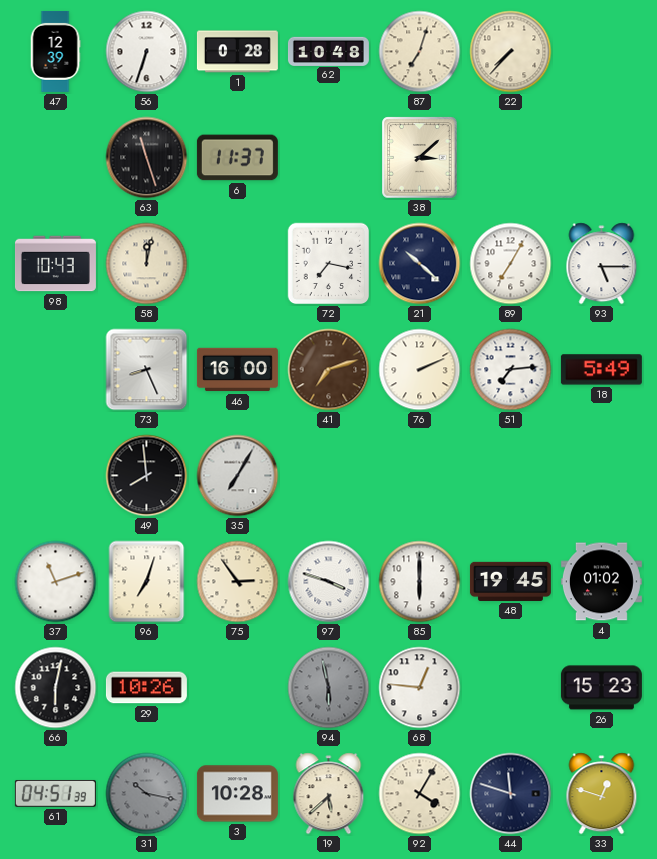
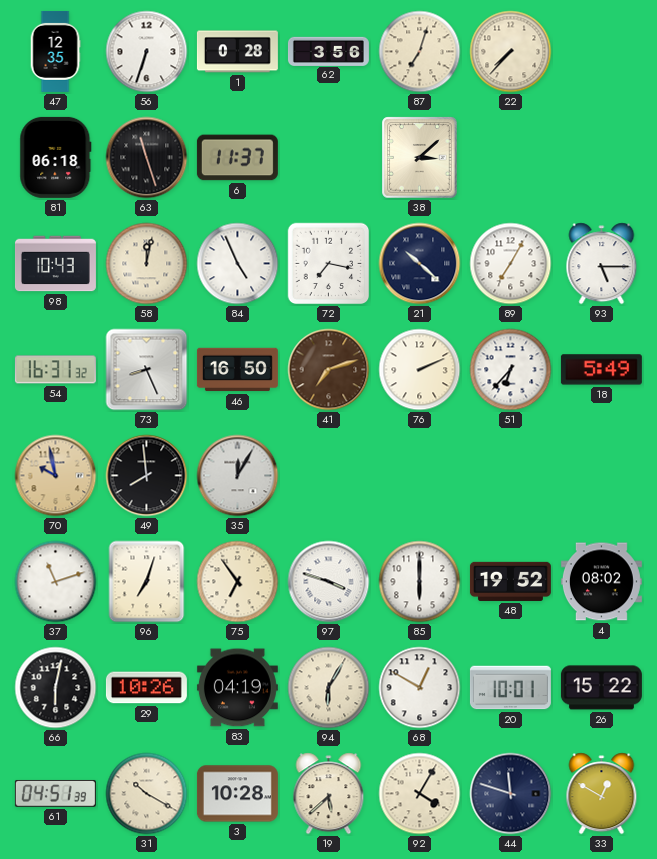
47: 12:39 -> 12:35 (55, 51)
62: 10:48 -> 3:56 (328, 51)
81: none -> 06:18 (56, 157)
84: none -> 4:56 (238, 264)
54: none -> 16:31 (55, 370)
46: 16:00 -> 16:50 (237, 370)
51: 7:14 -> 6:37 (511, 370)
70: none -> 9:58 (56, 476)
35: 7:05 -> 12:05 (238, 476)
75: 2:54 -> 6:54 (238, 582)
48: 19:45 -> 19:52 (510, 581)
4: 01:02 -> 08:02 (601, 582)
83: none -> 04:19 (237, 688)
94: 5:58 -> 6:05 (329, 688)
94 dial: grey -> cream (329, 688)
68: 12:46 -> 12:50 (420, 688)
20: none -> 10:01 (510, 688)
26: 15:23 -> 15:22 (601, 688)
31: 10:17 -> 10:20 (147, 794)
31 dial: grey -> cream (147, 794)
33: 12:48 -> 12:50 (602, 794)
